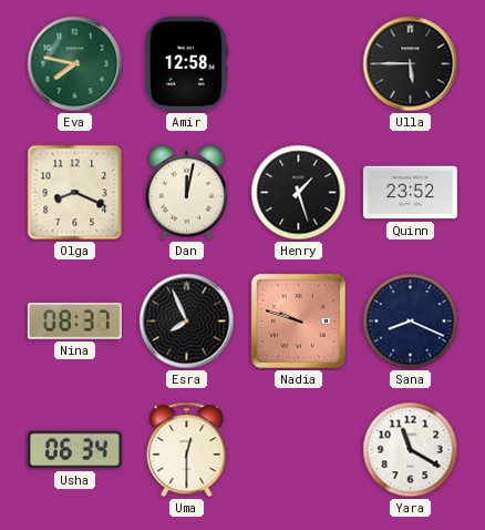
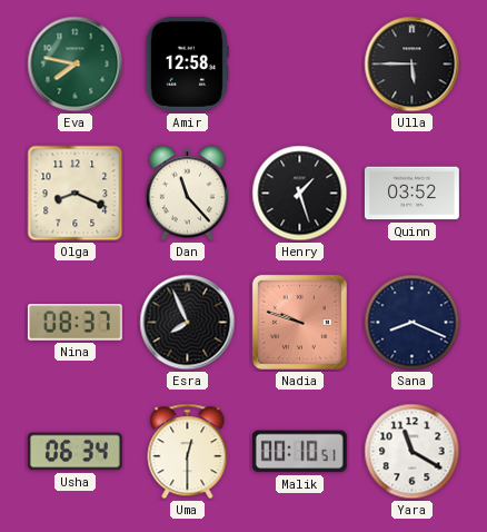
Dan: 12:02 -> 11:23 (187, 194)
Quinn: 23:52 -> 03:52 (411, 194)
Malik: none -> 00:10 (299, 452)
